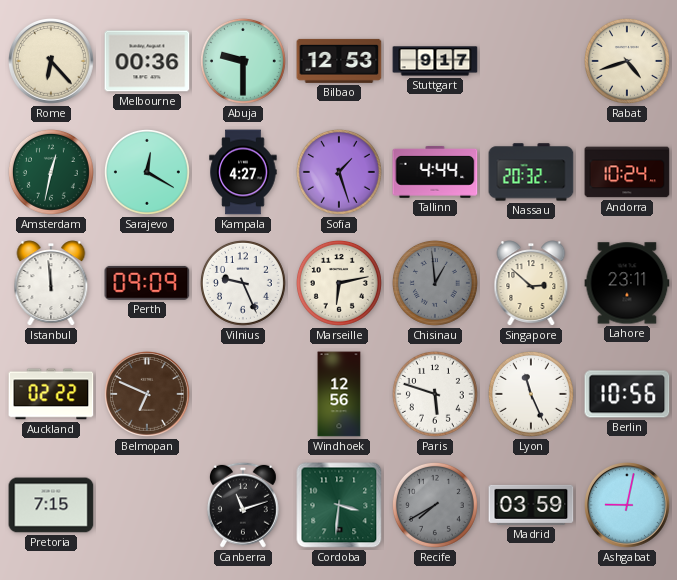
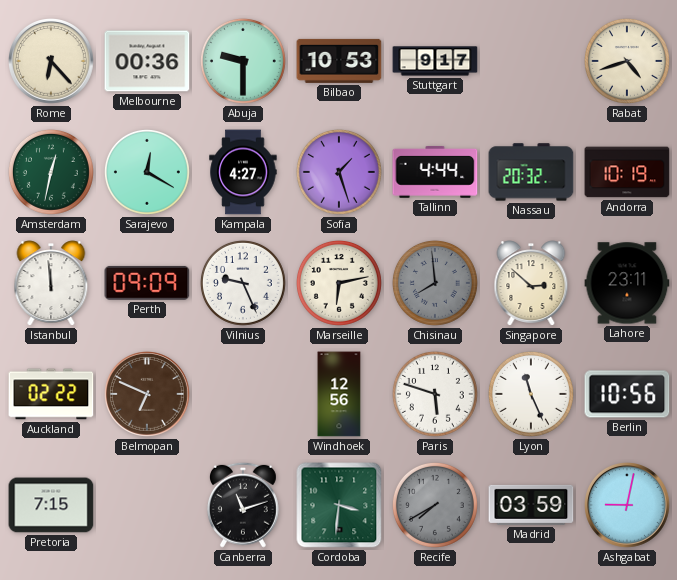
Bilbao: 12:53 -> 10:53 (339, 61)
Andorra: 10:24 -> 10:19 (627, 172)
Chisinau: 12:59 -> 7:59 (435, 283)
